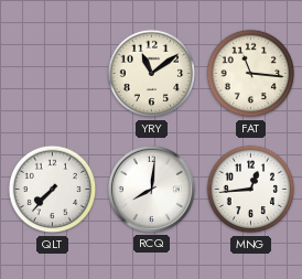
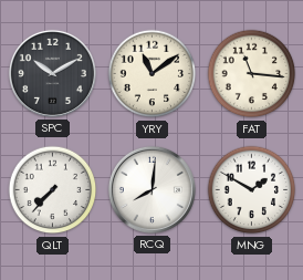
SPC: none -> 10:10 (52, 73)
MNG: 12:44 -> 1:50 (252, 190)
